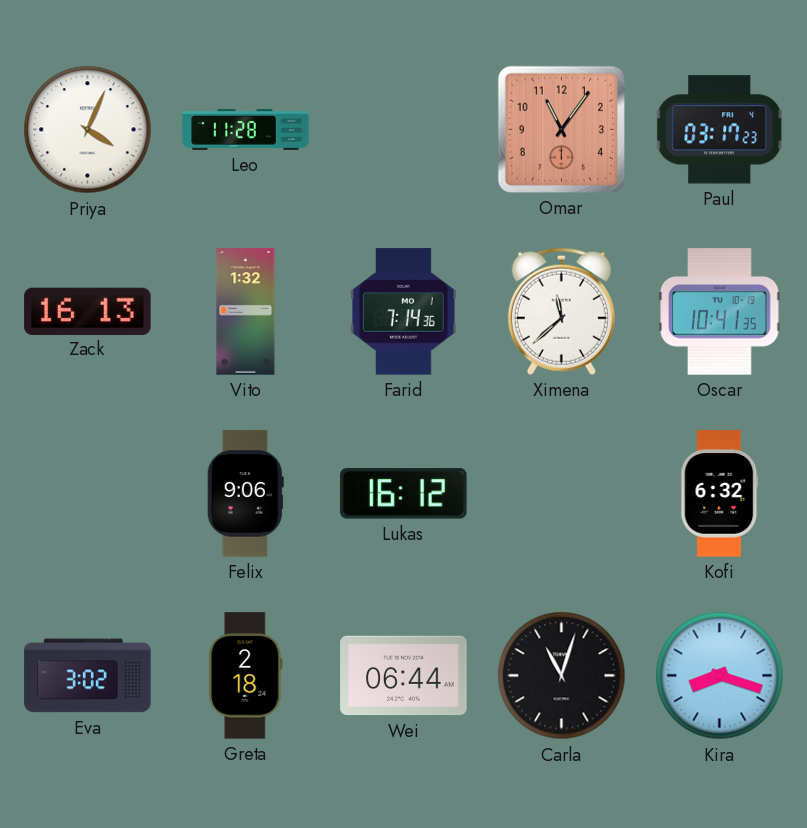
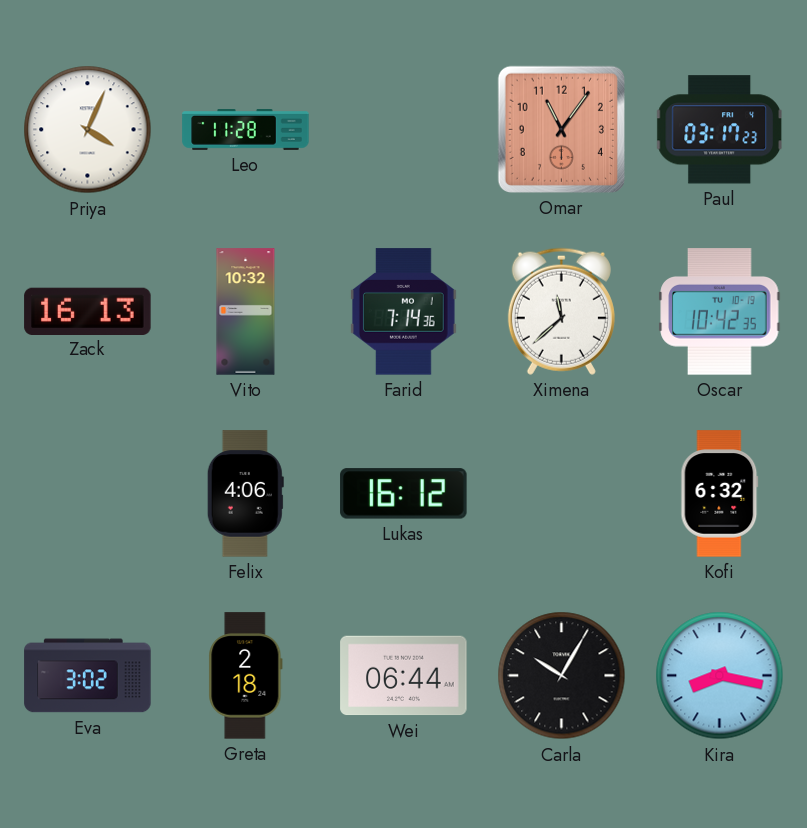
Vito: 1:32 -> 10:32 (246, 312)
Oscar: 10:41 -> 10:42 (720, 312)
Felix: 9:06 -> 4:06 (245, 494)
Carla: 11:03 -> 10:05 (562, 676)
Kira: 8:18 -> 8:17 (720, 676)
